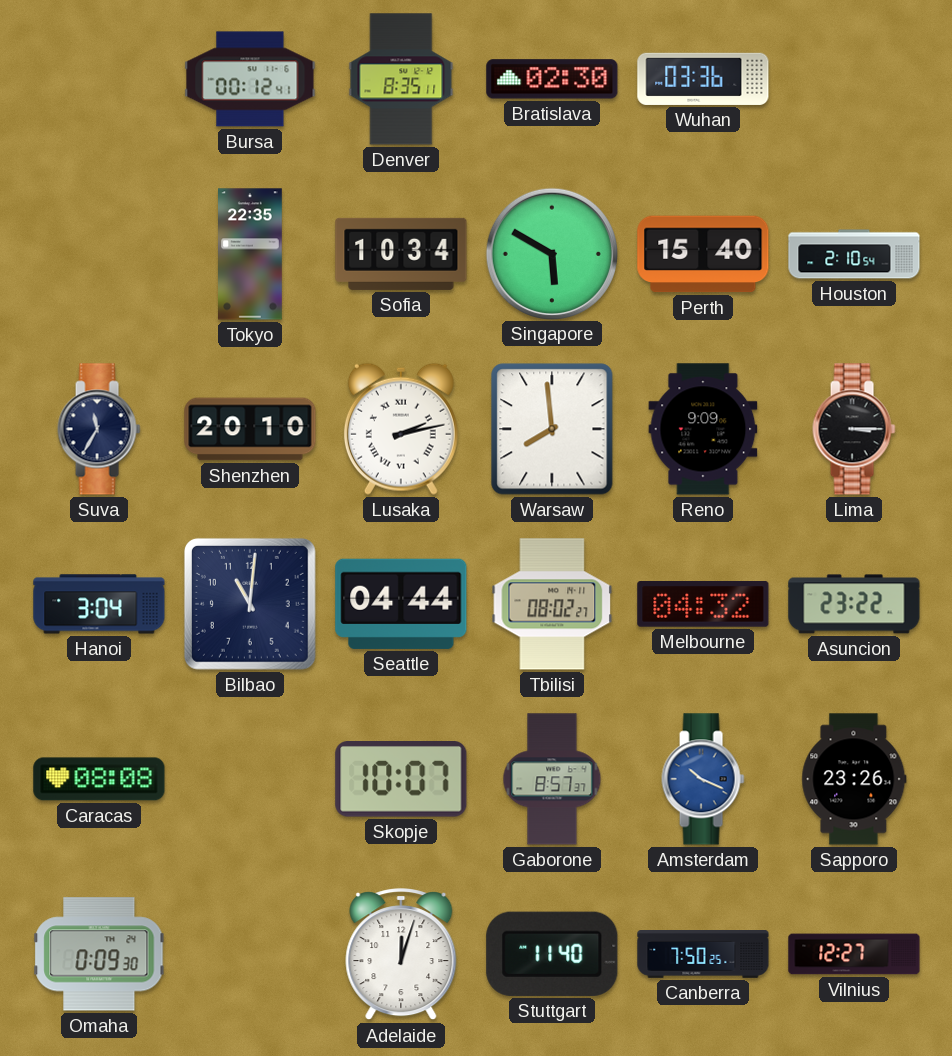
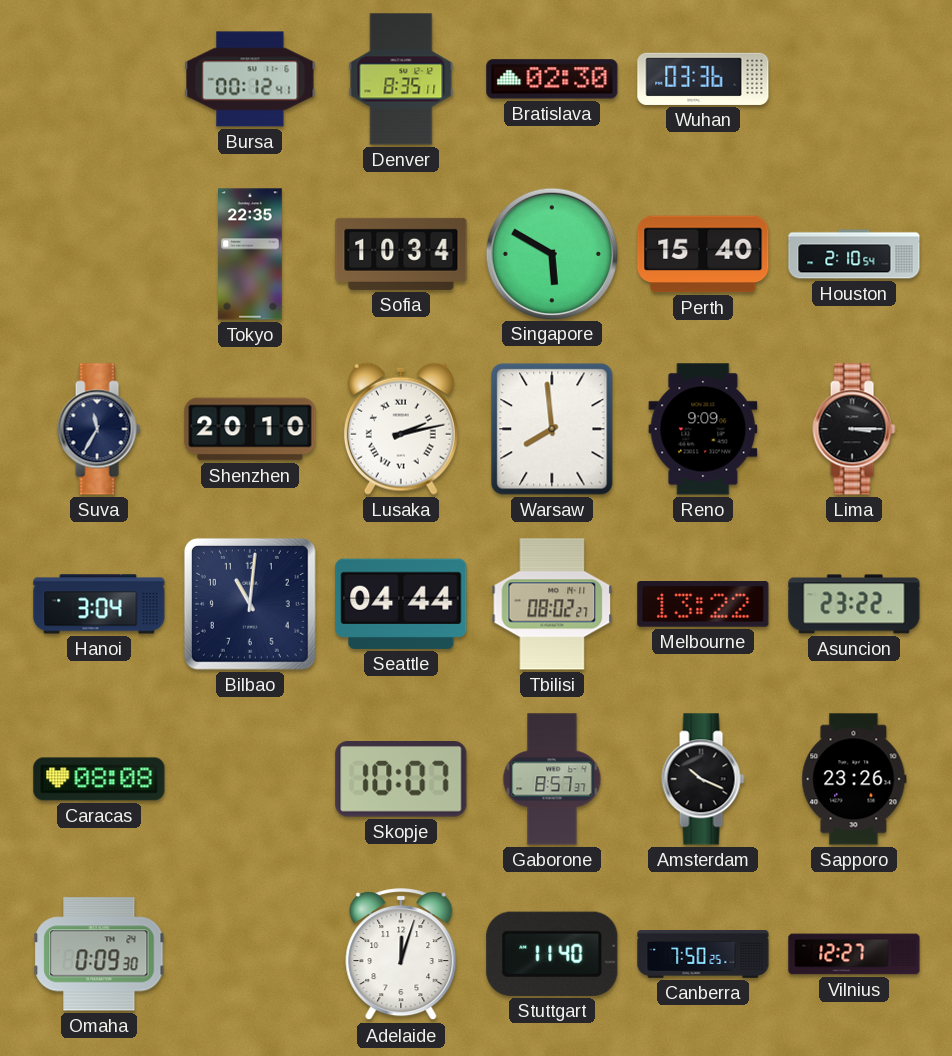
Melbourne: 04:32 -> 13:22 (703, 604)
Amsterdam dial: blue -> black (703, 779)
